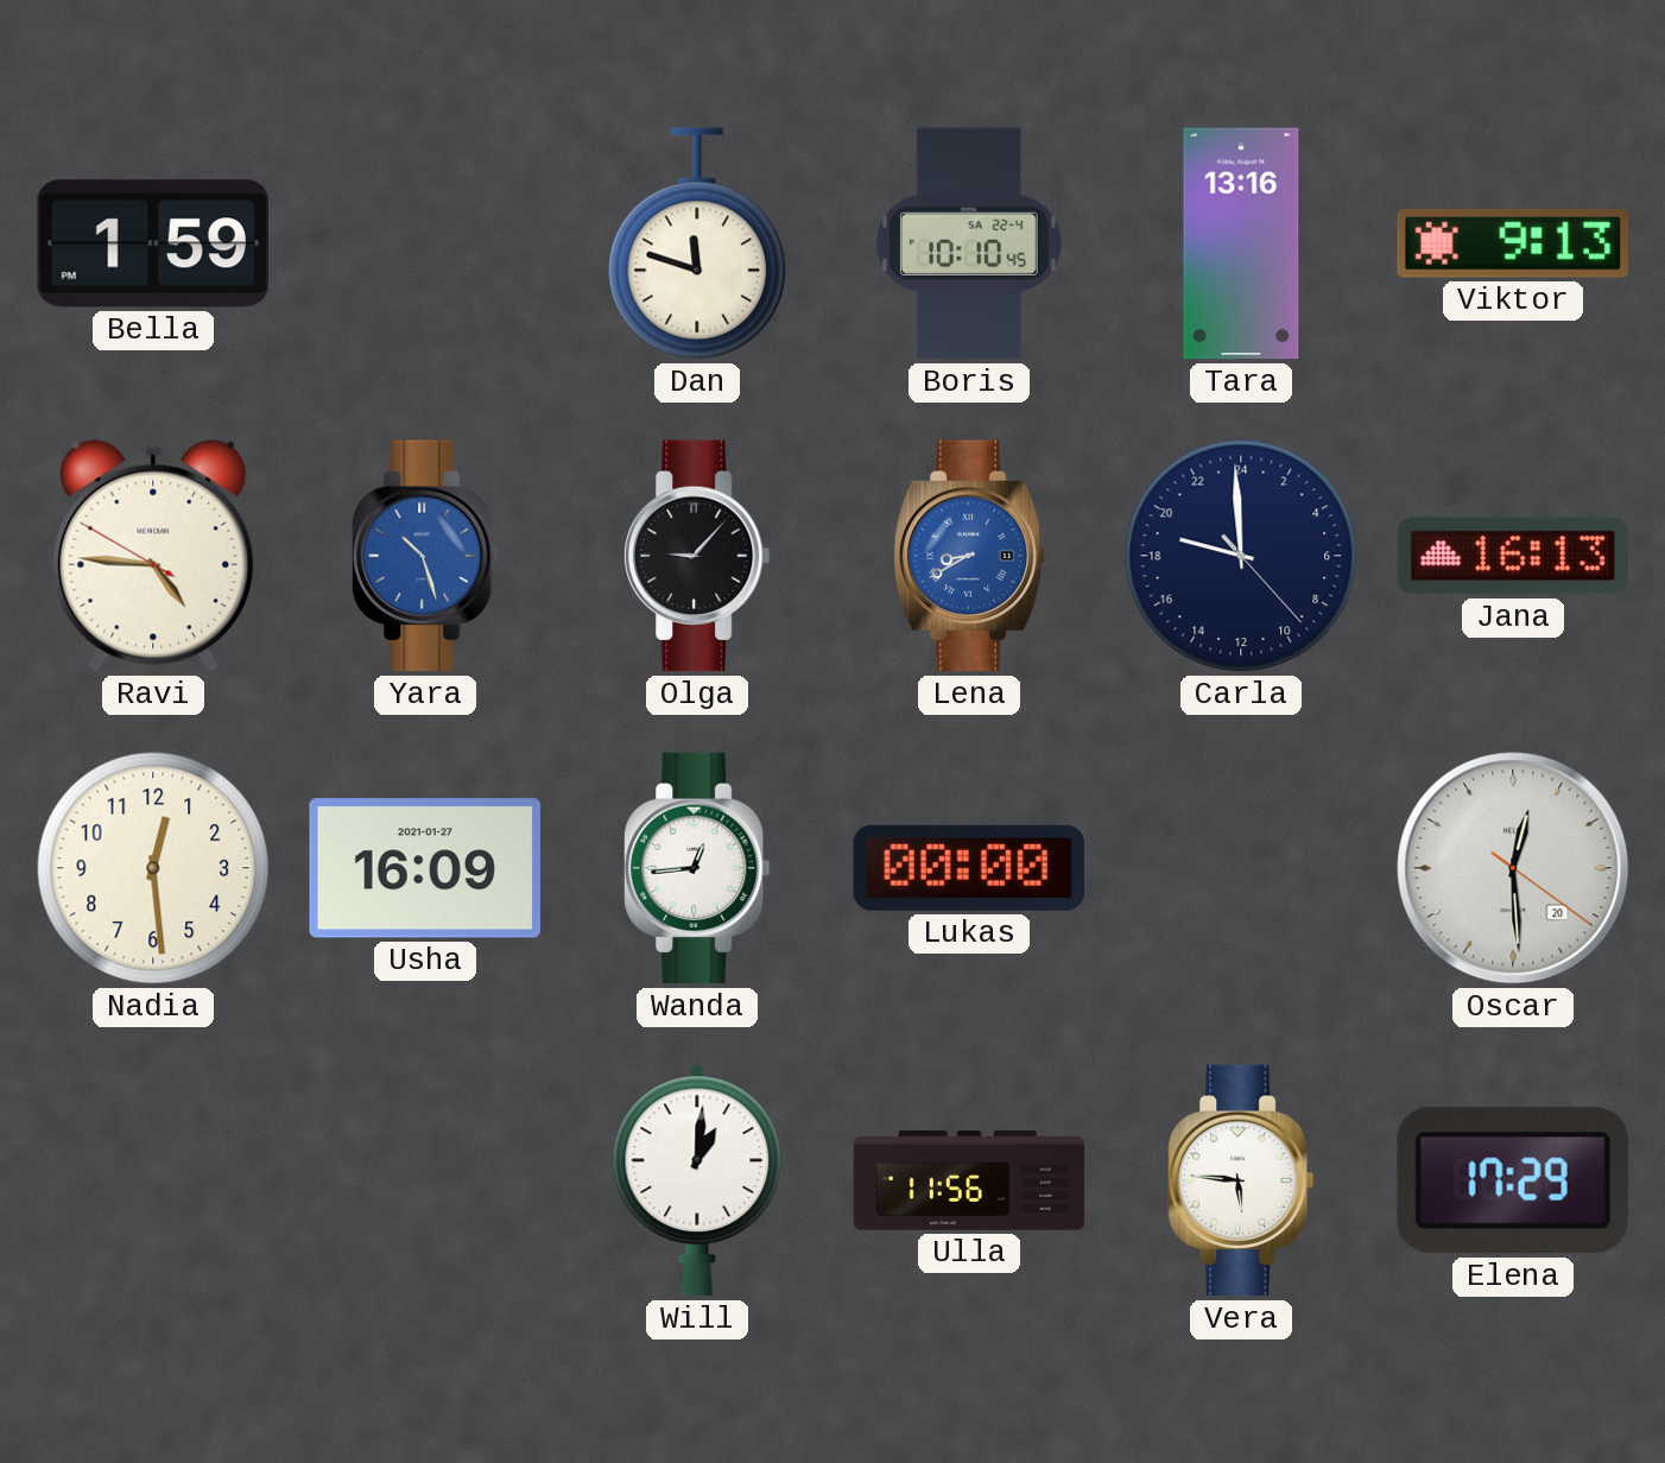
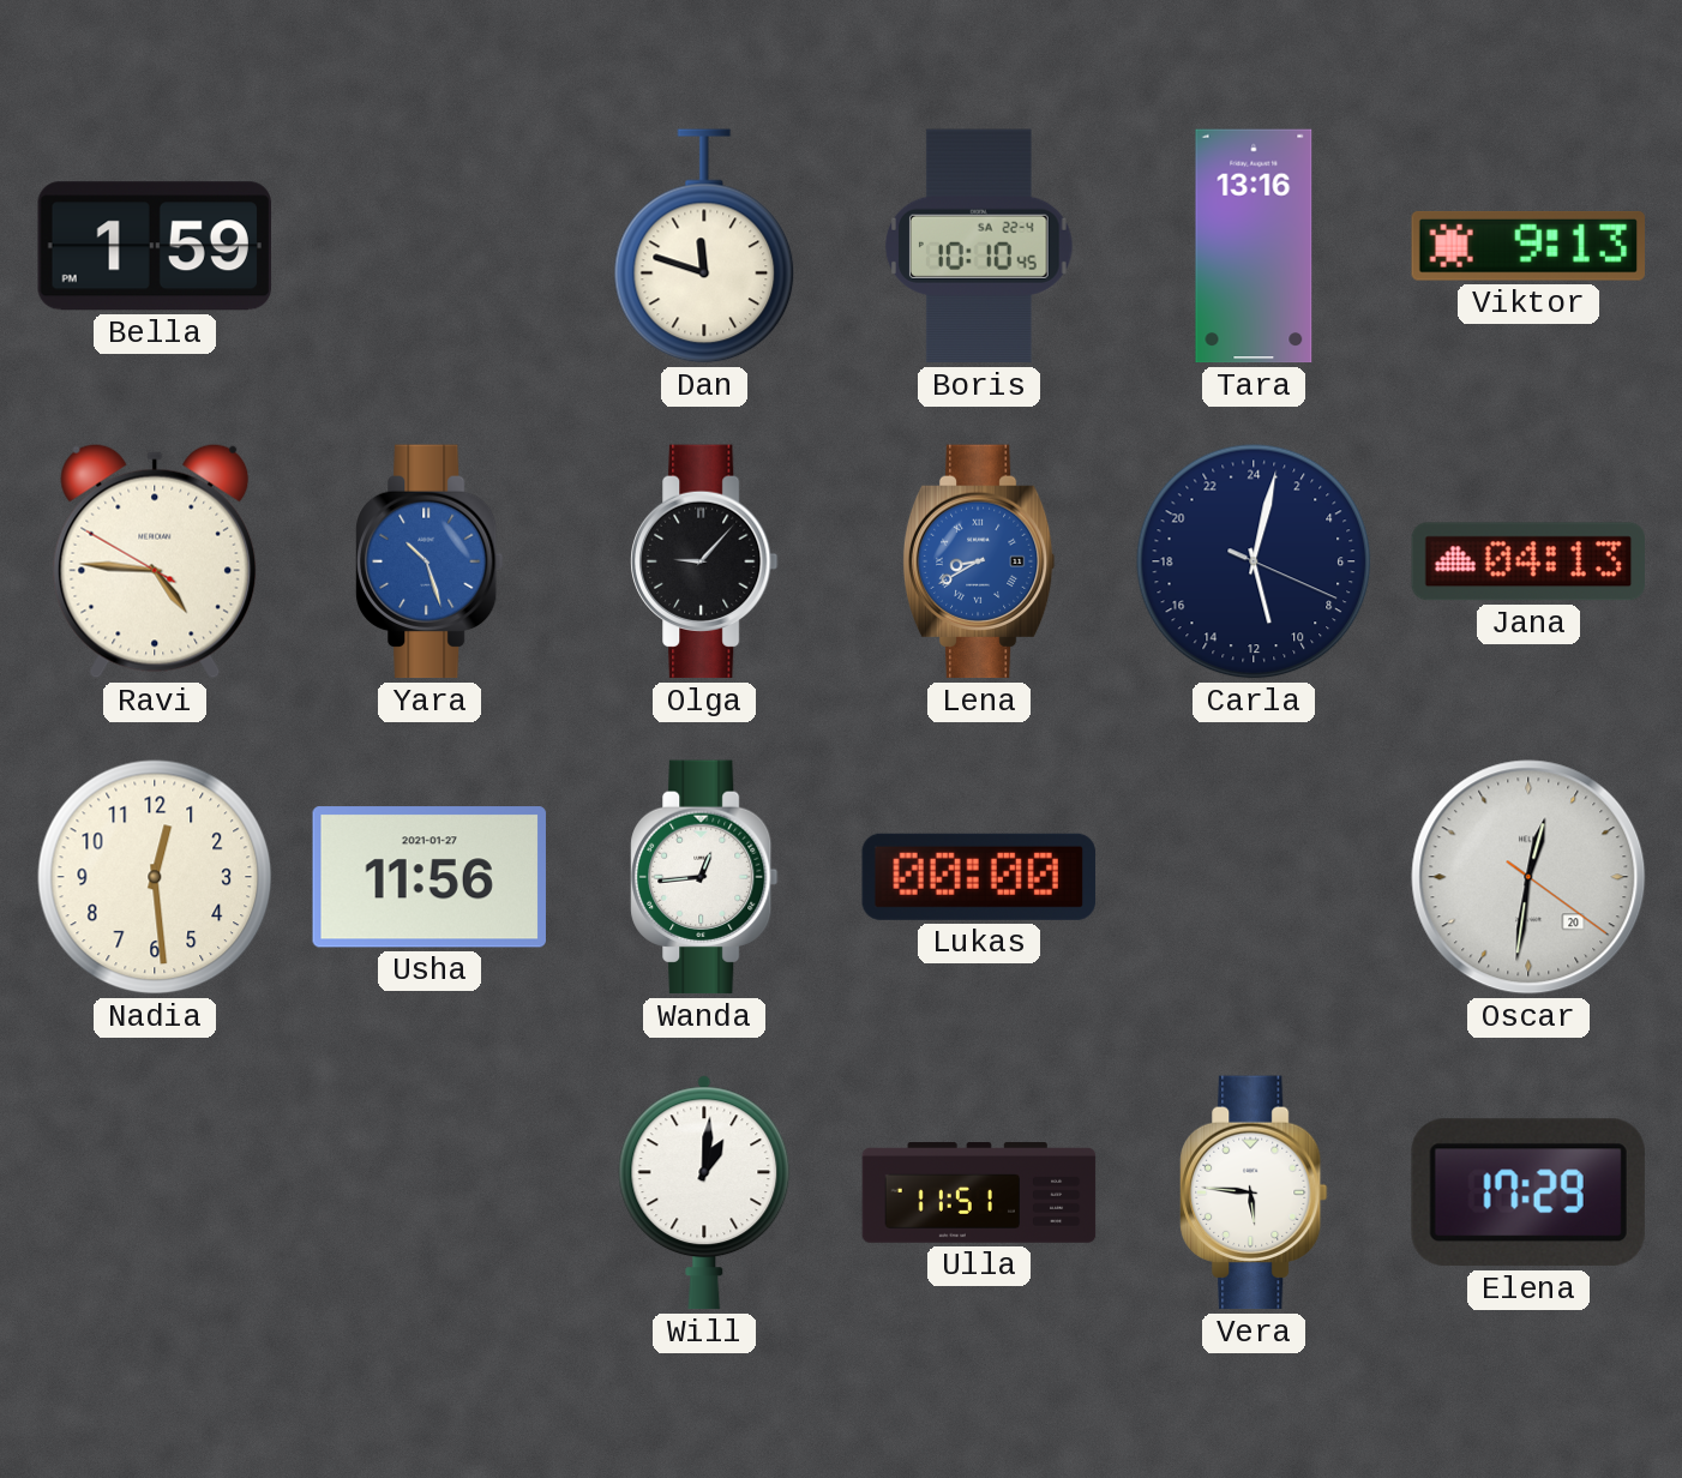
Carla: 18:59 -> 11:02 (1254, 561)
Jana: 16:13 -> 04:13 (1528, 561)
Usha: 16:09 -> 11:56 (429, 877)
Oscar: 12:29 -> 12:31 (1528, 877)
Ulla: 11:56 -> 11:51 (979, 1194)
